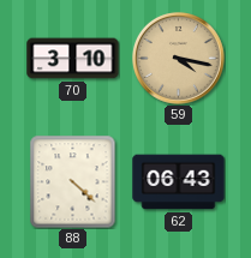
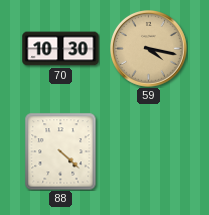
70: 3:10 -> 10:30 (61, 49)
62: 06:43 -> none (179, 182)
